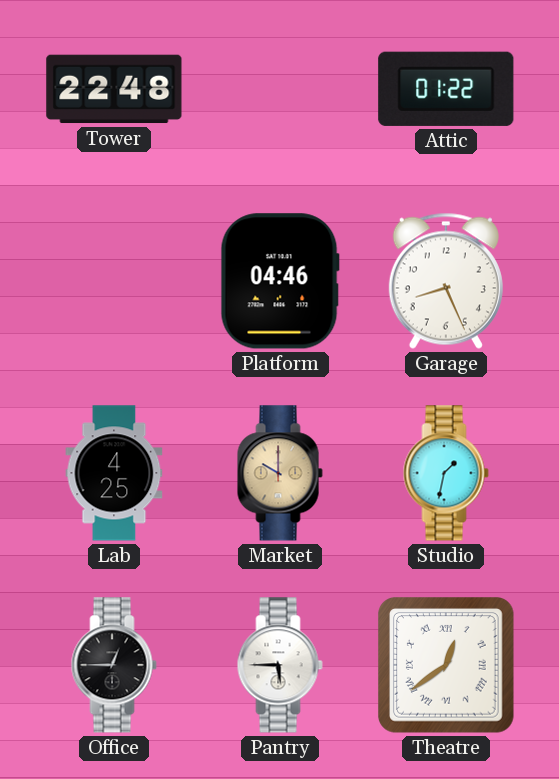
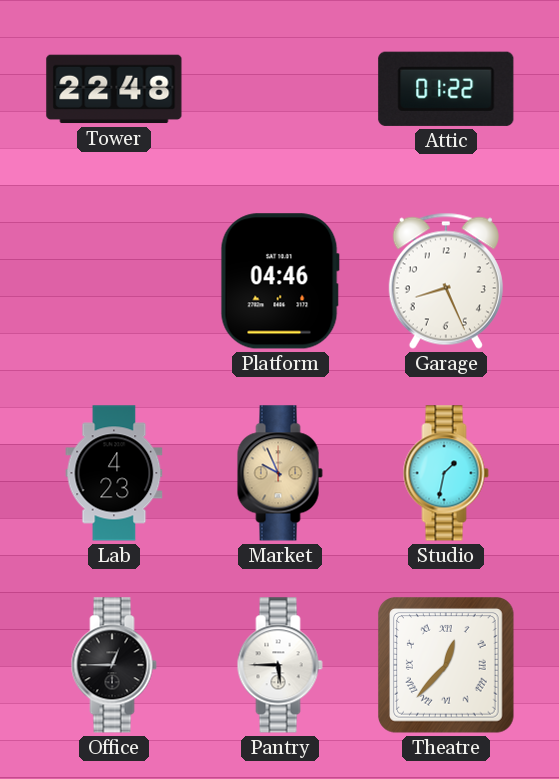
Lab: 4:25 -> 4:23 (114, 473)
Market: 10:00 -> 9:56 (280, 473)
Theatre: 12:39 -> 12:37 (447, 666)
